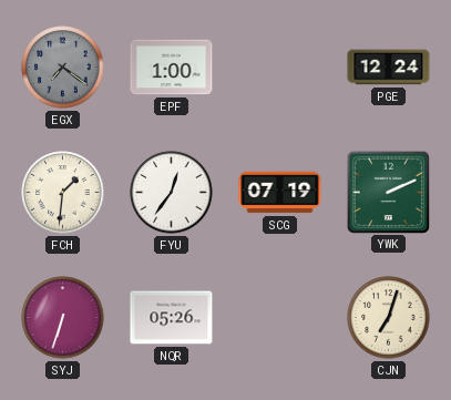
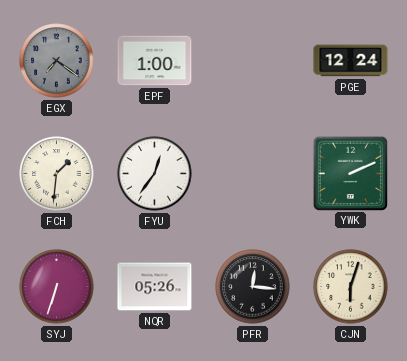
SCG: 07:19 -> none (280, 193)
PFR: none -> 12:16 (253, 287)
CJN: 7:03 -> 6:03 (351, 287)
